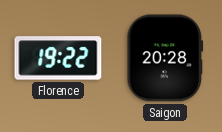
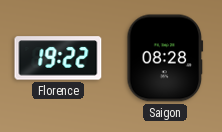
Saigon: 20:28 -> 08:28 (165, 58)
